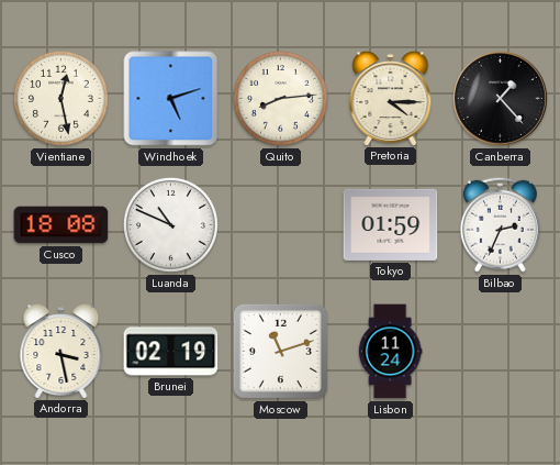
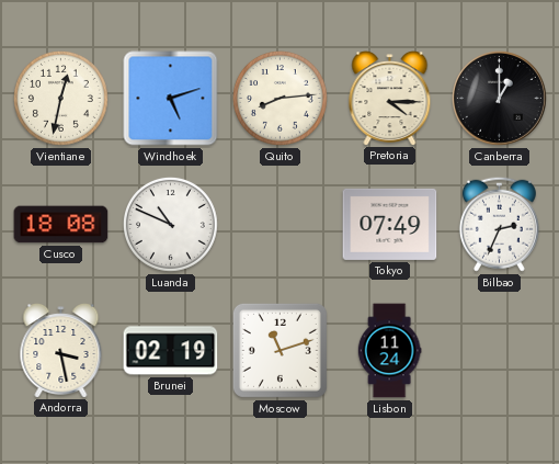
Vientiane: 12:28 -> 12:32 (60, 98)
Canberra: 1:23 -> 1:00 (500, 99)
Tokyo: 01:59 -> 07:49 (390, 224)
